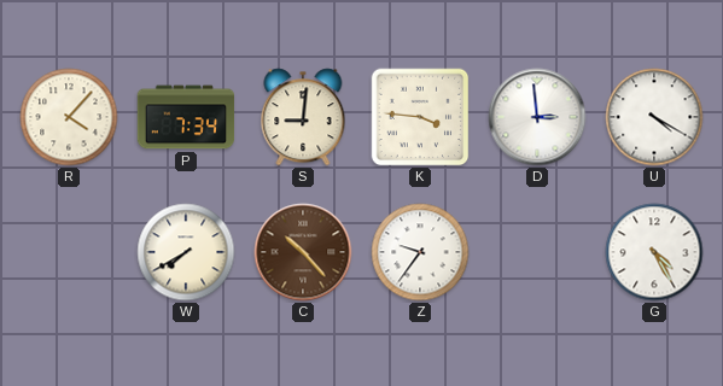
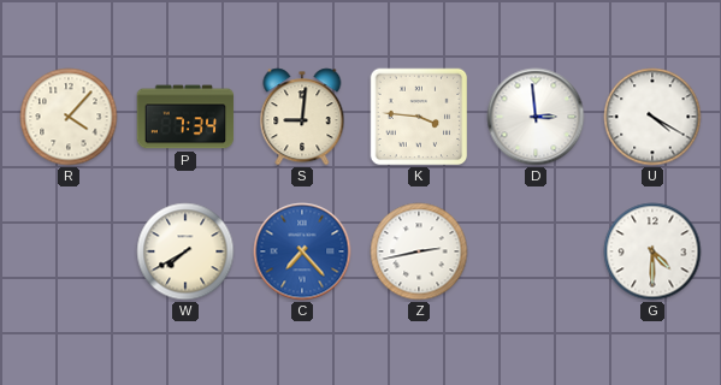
C: 10:23 -> 7:23 (302, 251)
C dial: brown -> blue (302, 251)
Z: 9:36 -> 2:43 (419, 251)
G: 4:25 -> 4:30 (652, 251)
